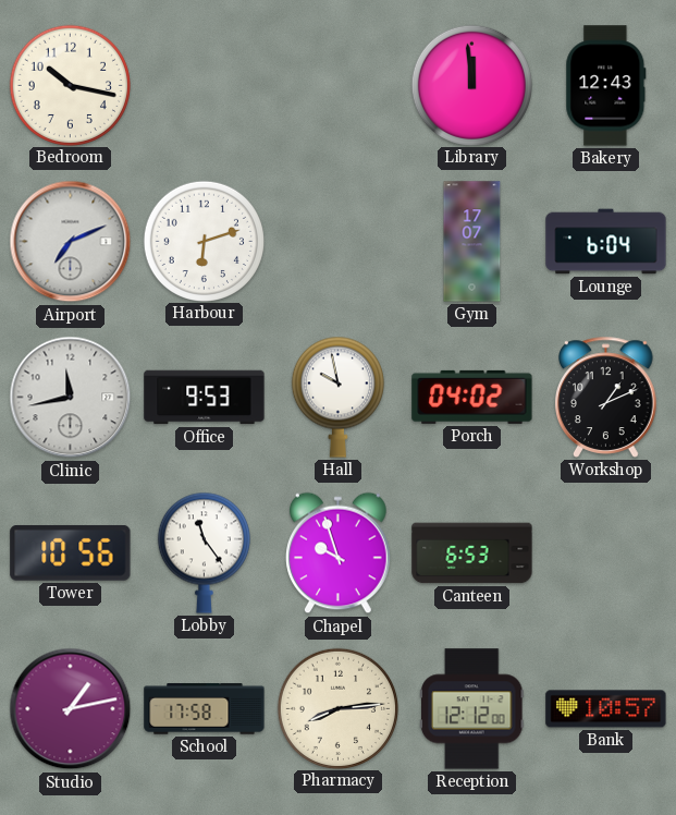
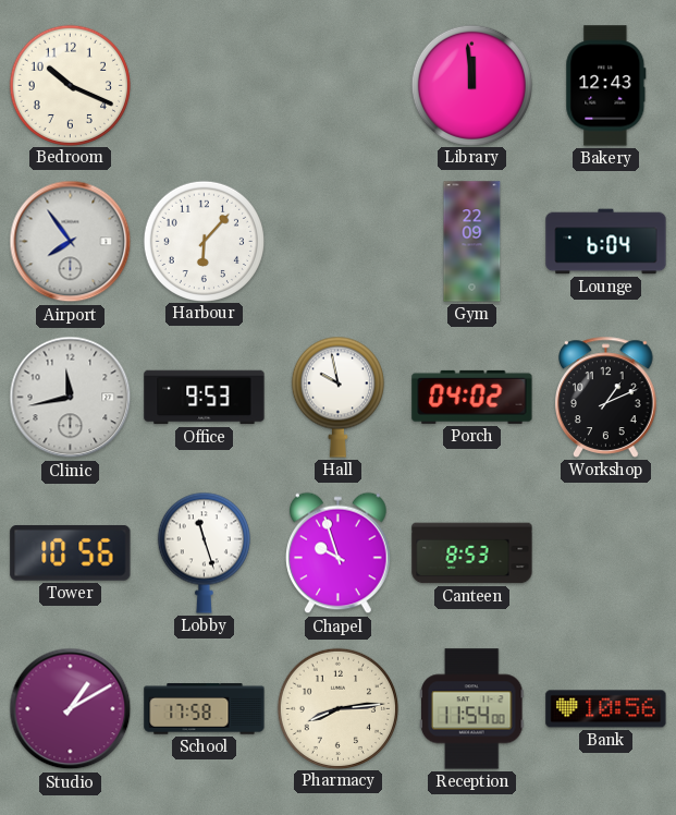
Bedroom: 10:17 -> 10:19 (70, 85)
Airport: 7:11 -> 7:54 (71, 242)
Harbour: 6:12 -> 6:07 (204, 241)
Gym: 17:07 -> 22:09 (472, 242)
Lobby: 11:24 -> 11:27 (204, 552)
Canteen: 6:53 -> 8:53 (472, 554)
Studio: 1:13 -> 1:10 (71, 709)
Reception: 12:12 -> 11:54 (472, 709)
Bank: 10:57 -> 10:56 (606, 709)
